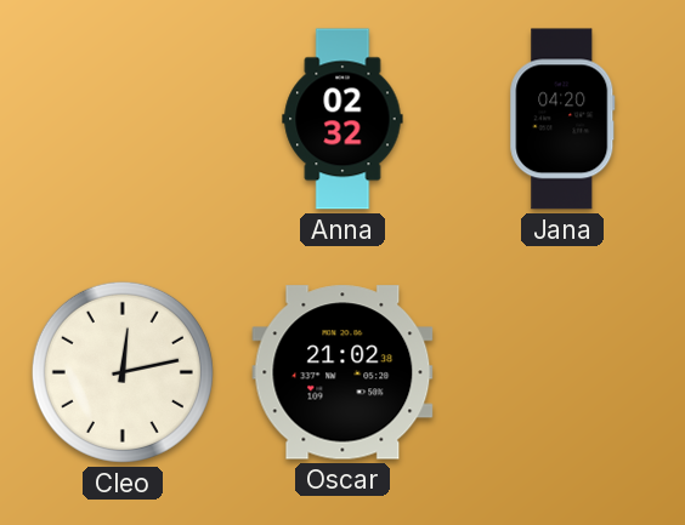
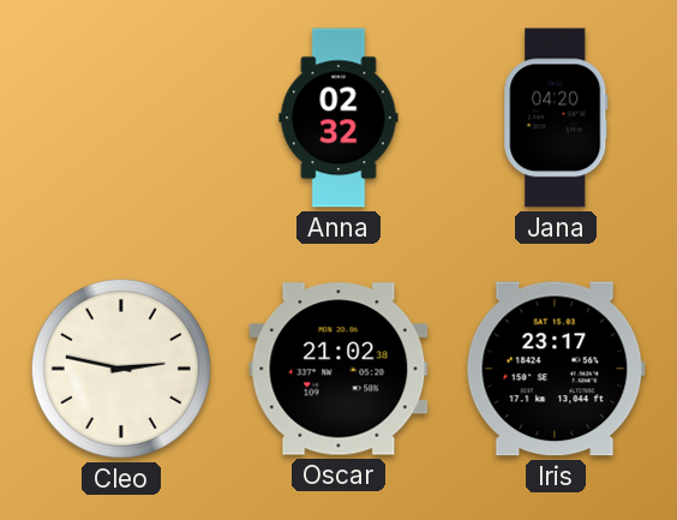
Cleo: 12:13 -> 2:47 (121, 369)
Iris: none -> 23:17 (556, 369)
